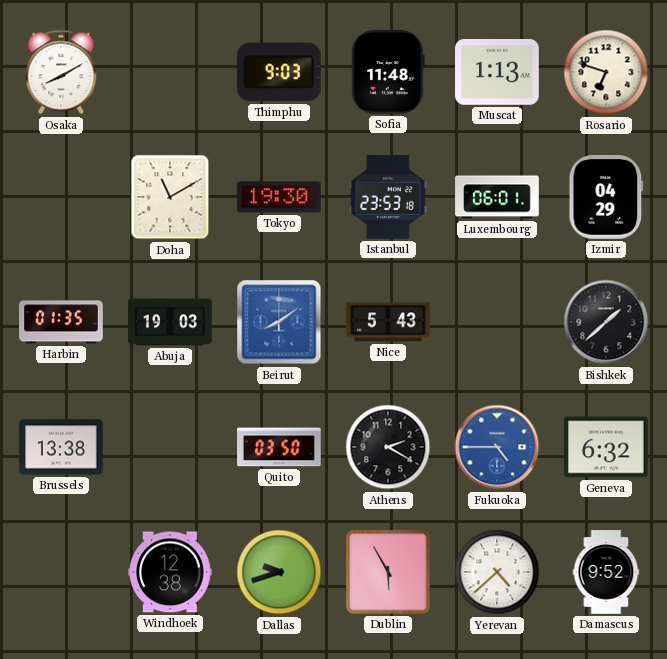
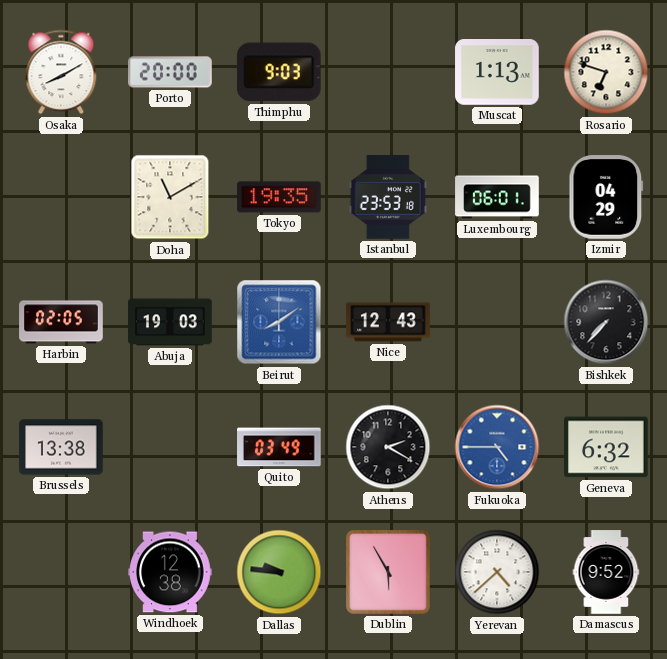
Porto: none -> 20:00 (170, 72)
Sofia: 11:48 -> none (388, 72)
Tokyo: 19:30 -> 19:35 (279, 197)
Harbin: 01:35 -> 02:05 (61, 322)
Nice: 5:43 -> 12:43 (388, 322)
Bishkek: 1:38 -> 7:37 (606, 322)
Quito: 03:50 -> 03:49 (279, 447)
Dallas: 9:42 -> 9:46 (279, 572)
